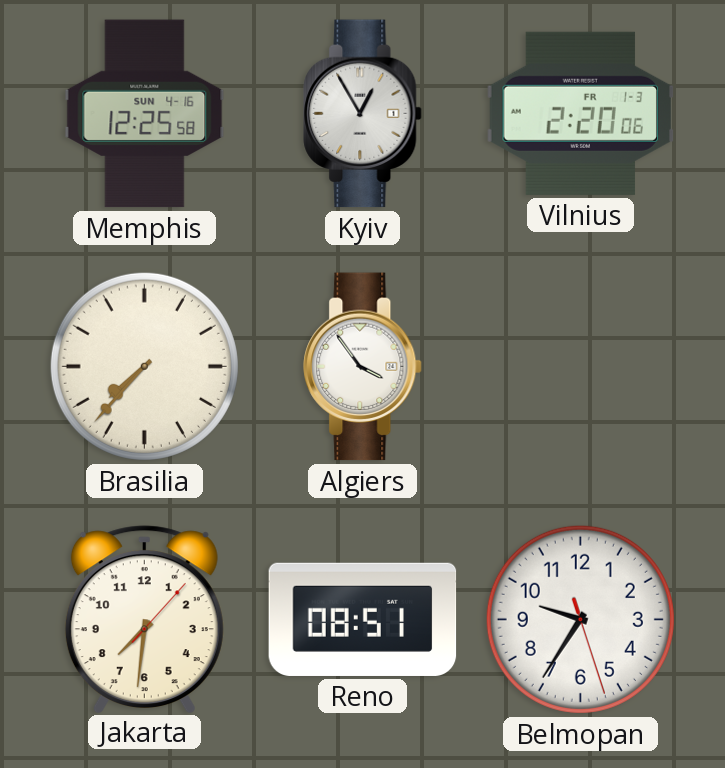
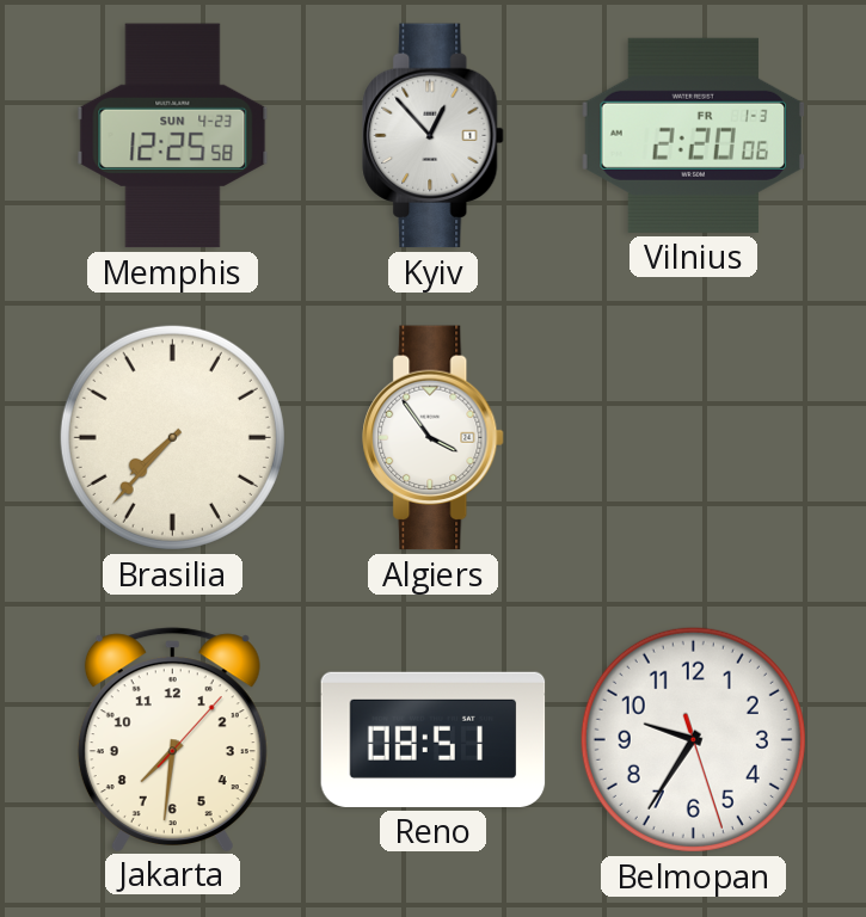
Memphis date: SUN 4-16 -> SUN 4-23 (173, 136)
Kyiv: 12:55 -> 12:53 (434, 136)
